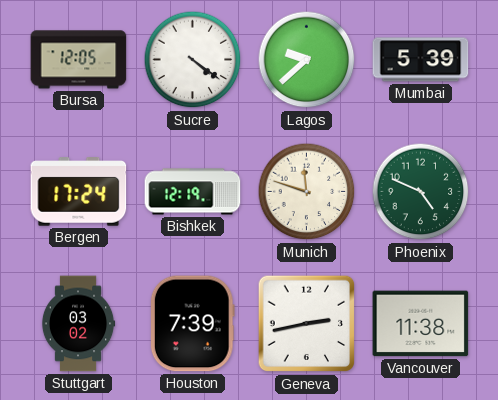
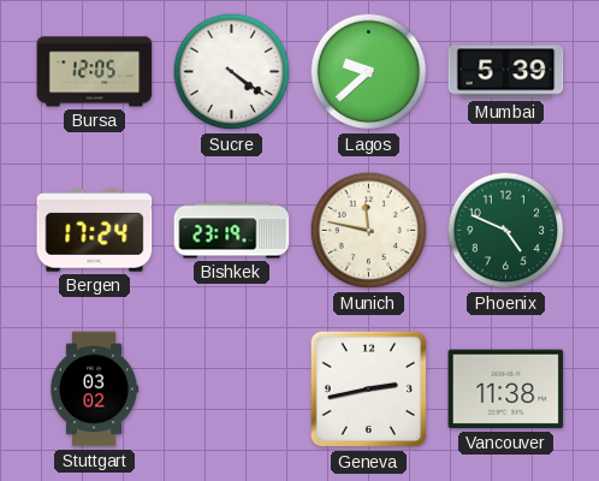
Bishkek: 12:19 -> 23:19 (232, 231)
Munich: 11:48 -> 11:47 (369, 231)
Houston: 7:39 -> none (192, 324)
